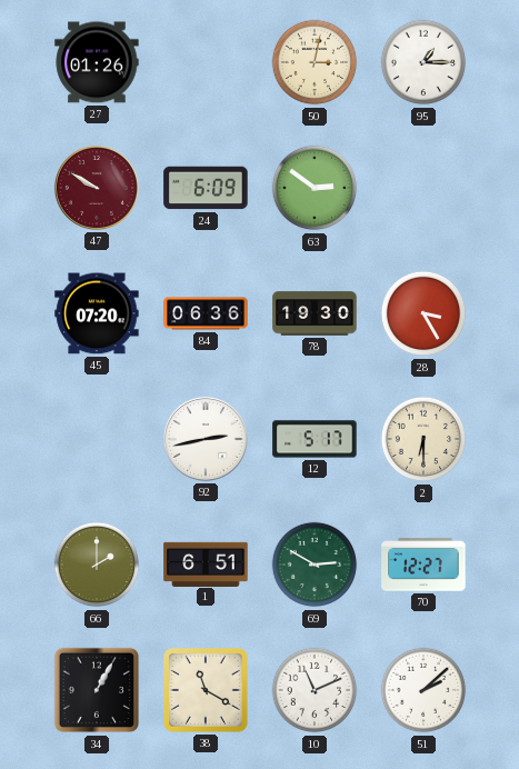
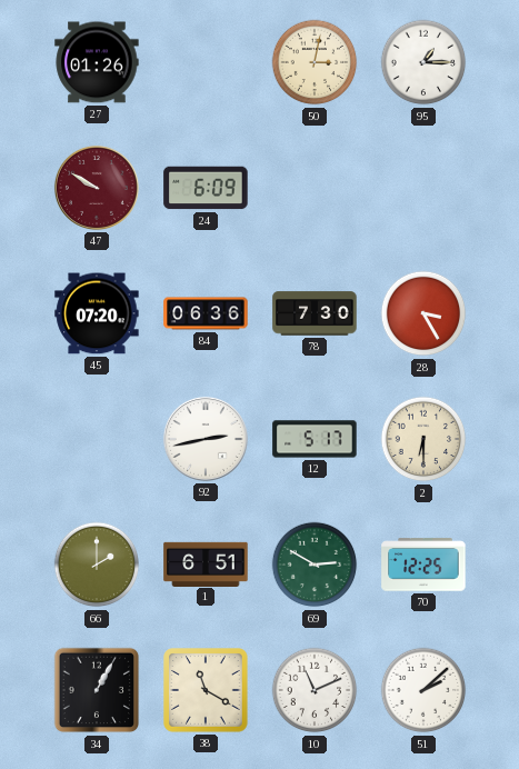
63: 2:51 -> none (315, 188)
78: 19:30 -> 7:30 (315, 313)
70: 12:27 -> 12:25 (423, 565)
